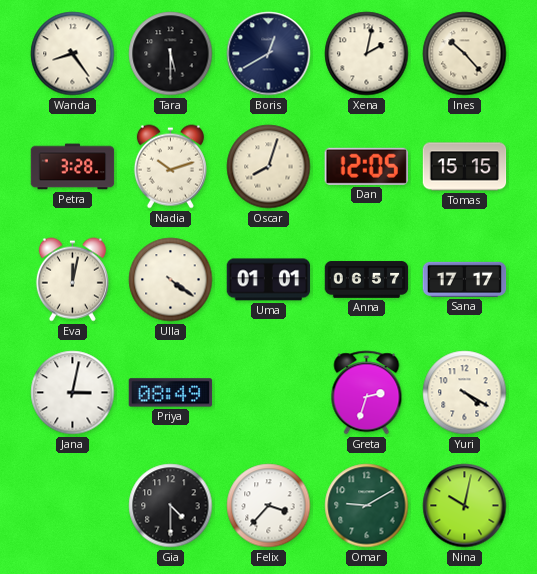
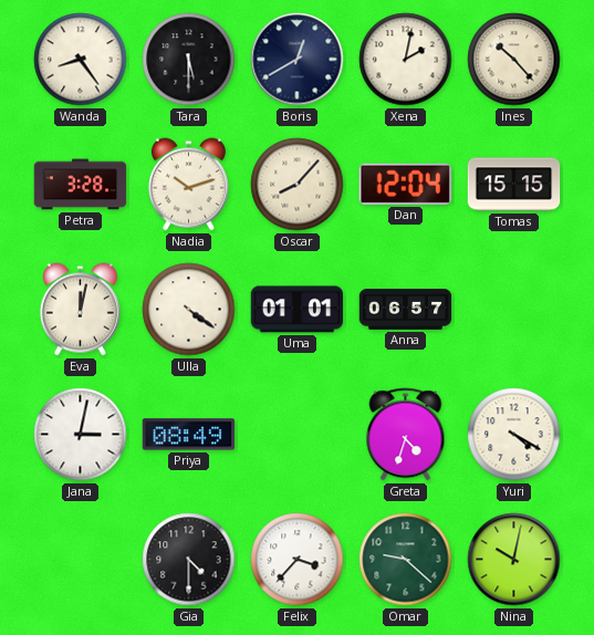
Oscar: 8:03 -> 8:07 (298, 185)
Dan: 12:05 -> 12:04 (405, 184)
Sana: 17:17 -> none (465, 279)
Greta: 2:33 -> 4:33 (406, 435)
Omar: 9:10 -> 9:22 (406, 560)
